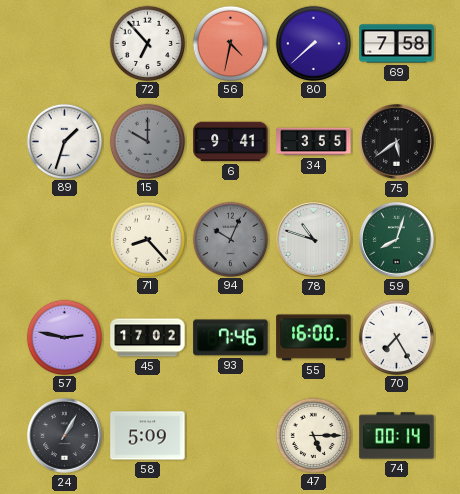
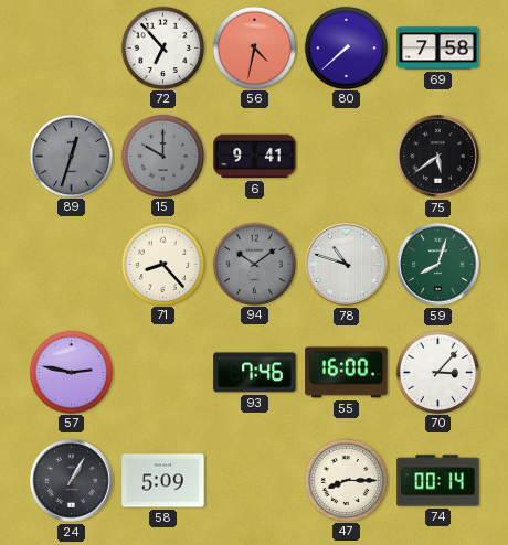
89: 1:33 -> 12:33 (71, 156)
89 dial: white -> grey (71, 156)
34: 3:55 -> none (314, 142)
94: 10:04 -> 10:09 (254, 264)
45: 17:02 -> none (148, 338)
70: 7:25 -> 3:07 (437, 372)
47: 5:15 -> 8:15 (346, 480)
